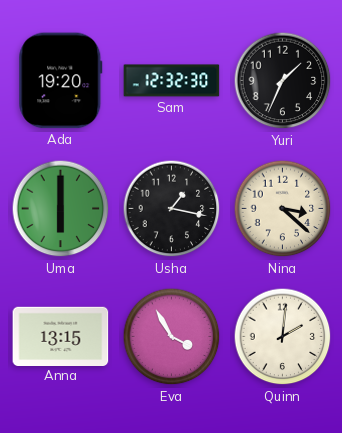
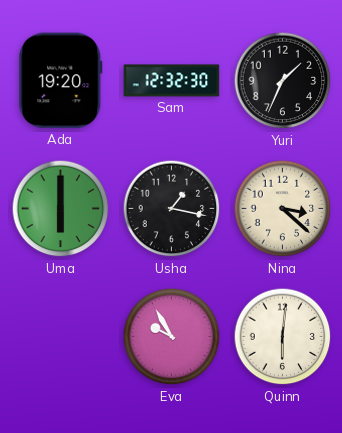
Anna: 13:15 -> none (61, 336)
Eva: 3:55 -> 9:55 (172, 337)
Quinn: 2:01 -> 6:01 (283, 337)
